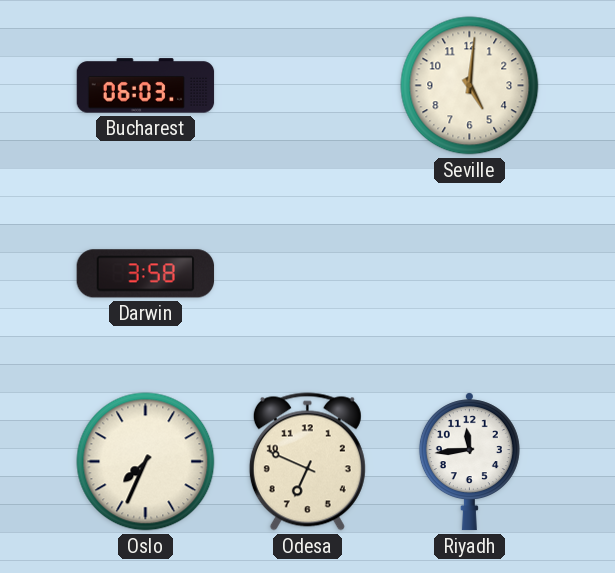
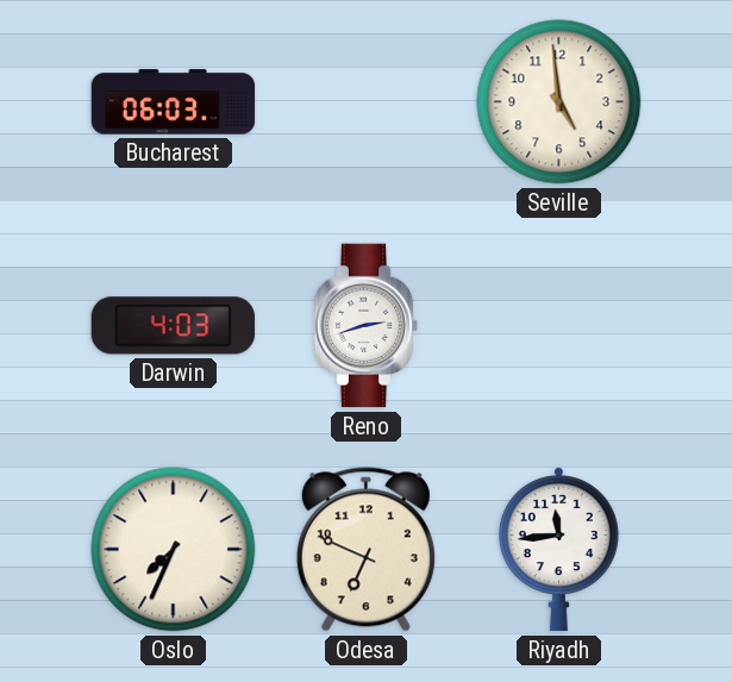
Seville: 5:01 -> 4:59 (559, 102)
Darwin: 3:58 -> 4:03 (174, 326)
Reno: none -> 2:42 (367, 326)
